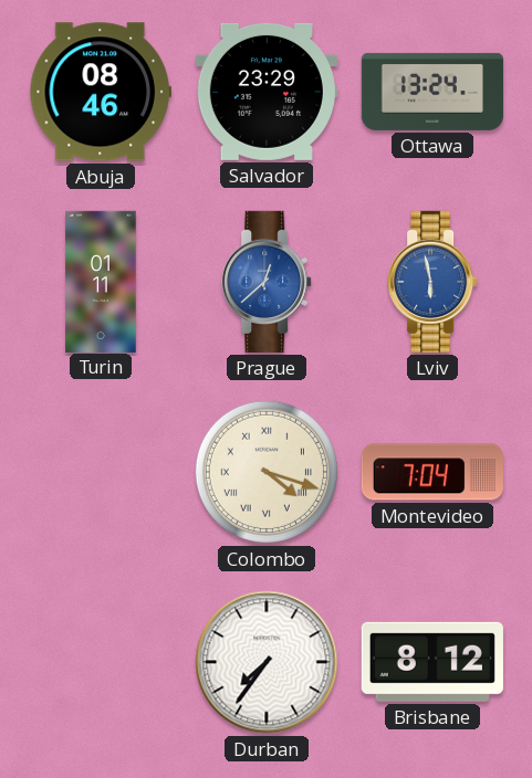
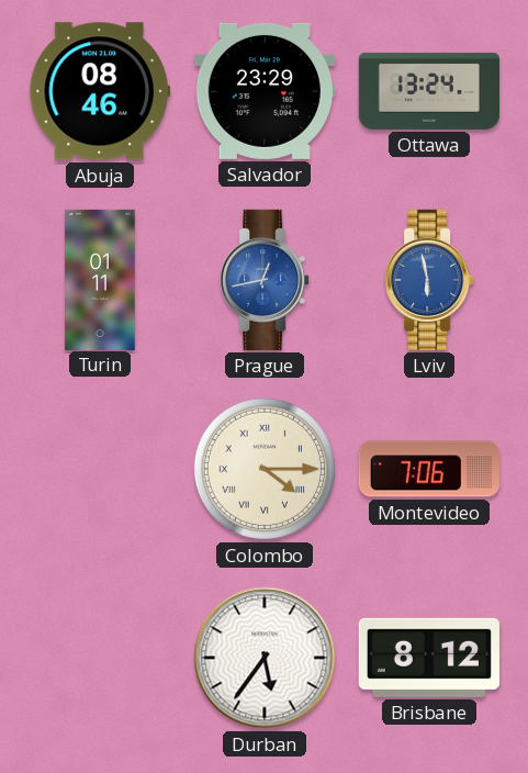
Prague: 12:38 -> 12:43 (265, 280)
Colombo: 4:18 -> 4:15 (265, 469)
Montevideo: 7:04 -> 7:06 (429, 469)
Durban: 7:36 -> 5:36 (265, 658)
